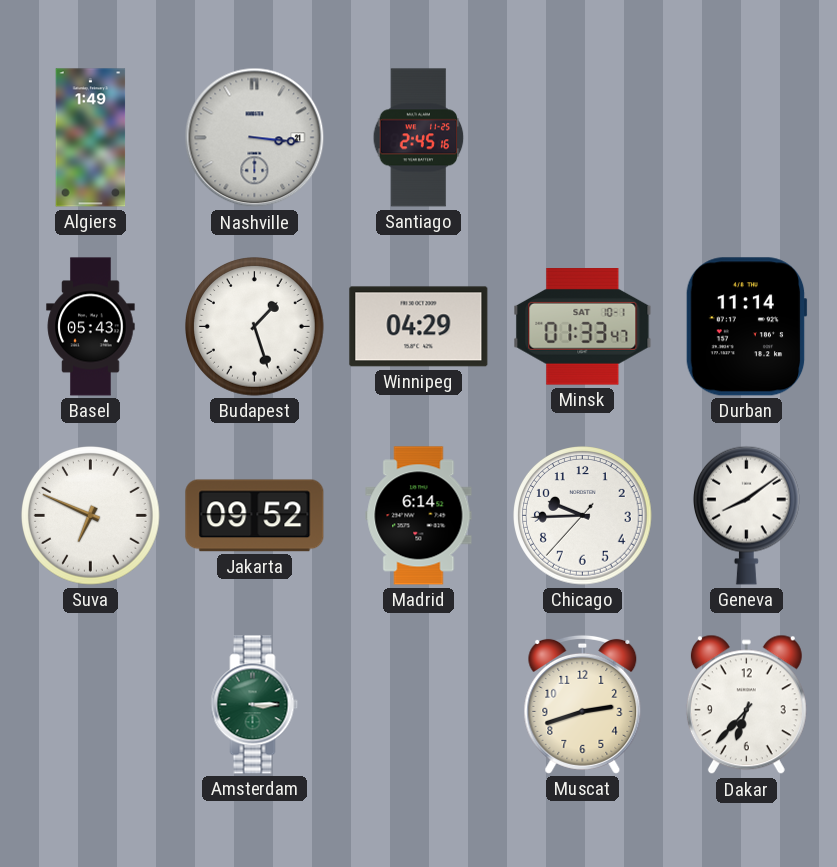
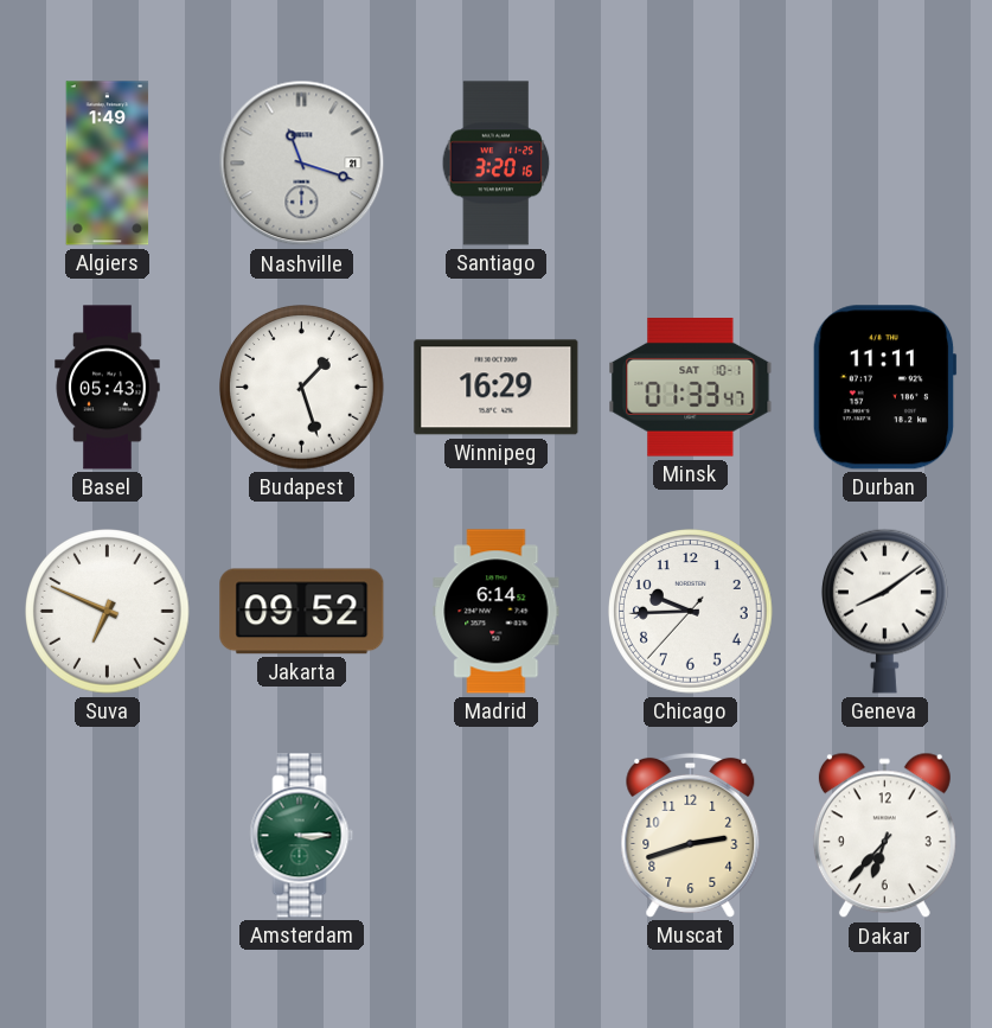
Nashville: 3:16 -> 11:18 (302, 164)
Santiago: 2:45 -> 3:20 (497, 164)
Winnipeg: 04:29 -> 16:29 (497, 388)
Durban: 11:14 -> 11:11 (884, 388)
